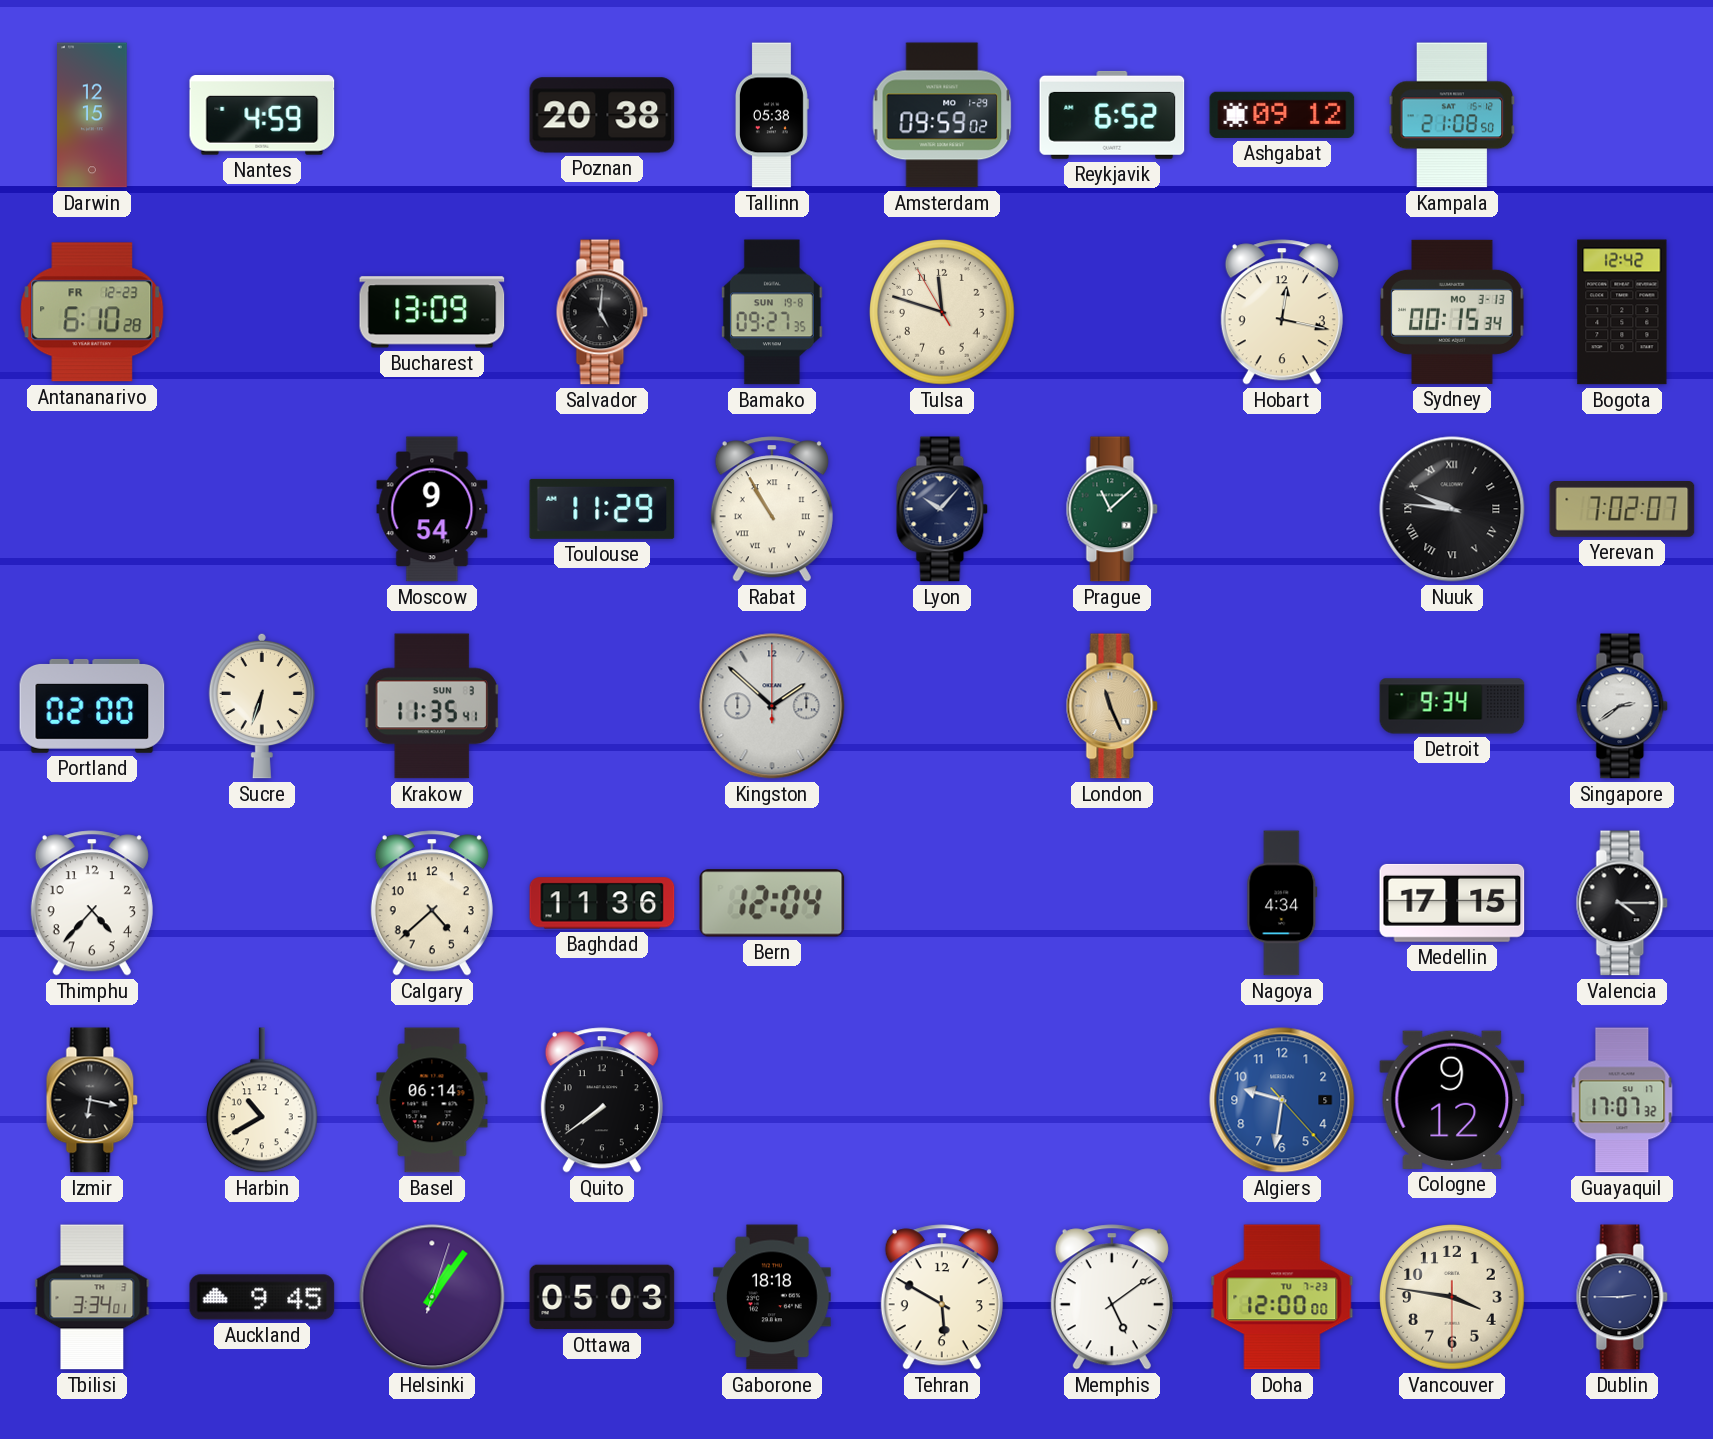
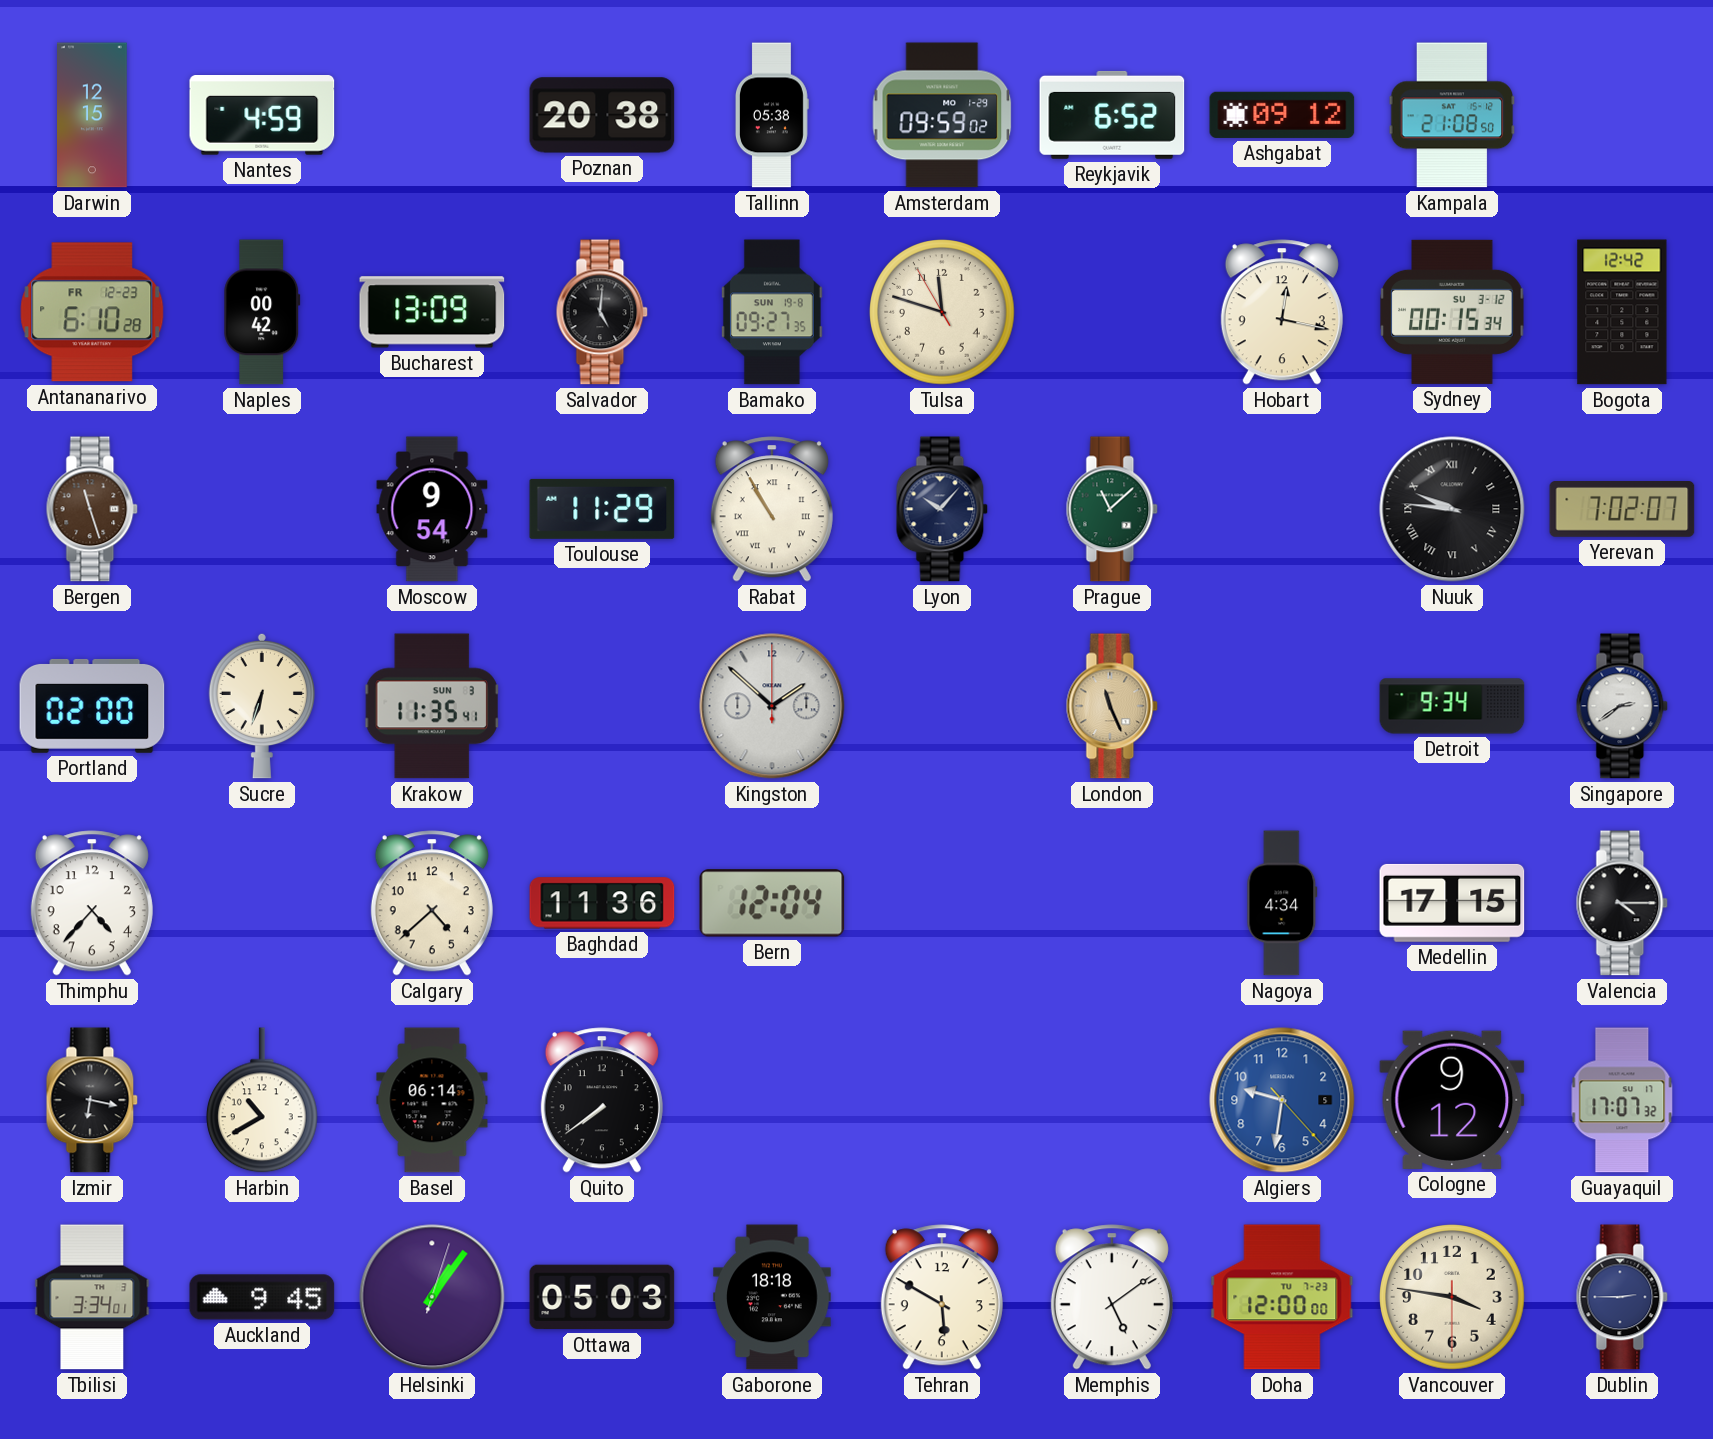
Naples: none -> 00:42 (262, 312)
Sydney date: MO 3-13 -> SU 3-12 (1452, 312)
Bergen: none -> 11:27 (92, 509)
